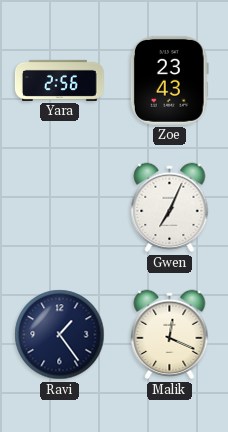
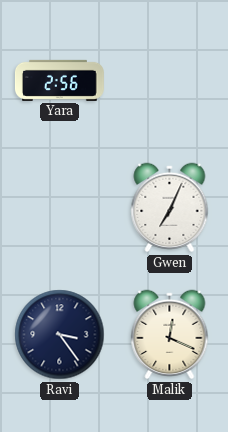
Zoe: 23:43 -> none (169, 80)
Ravi: 1:24 -> 3:24 (60, 335)
